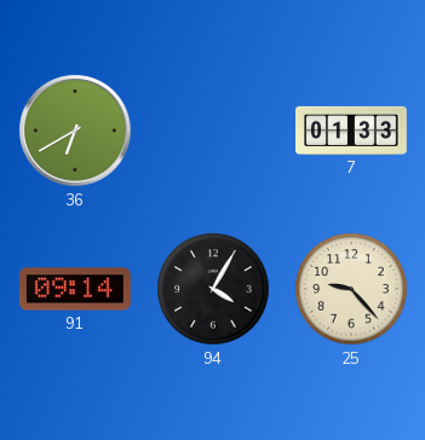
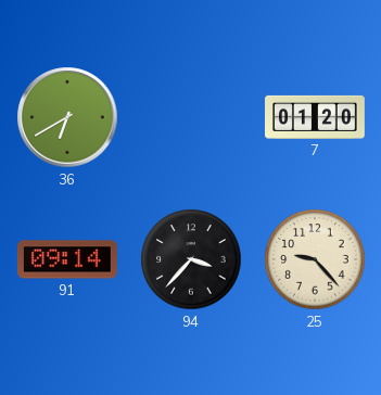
7: 01:33 -> 01:20 (316, 117)
94: 4:05 -> 3:37 (191, 259)
